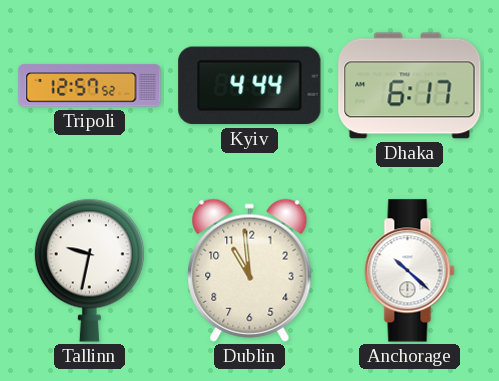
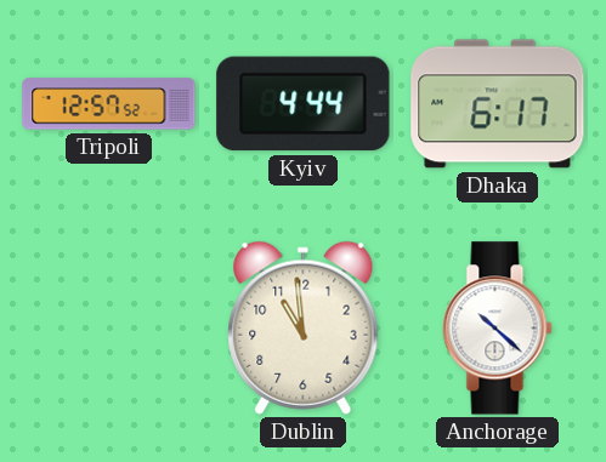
Tallinn: 9:32 -> none (89, 270)
